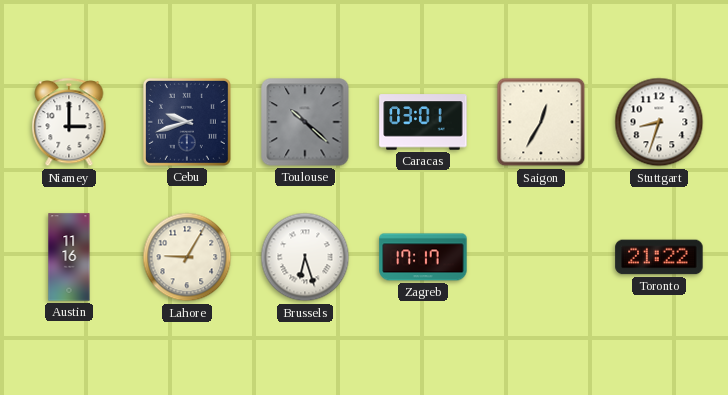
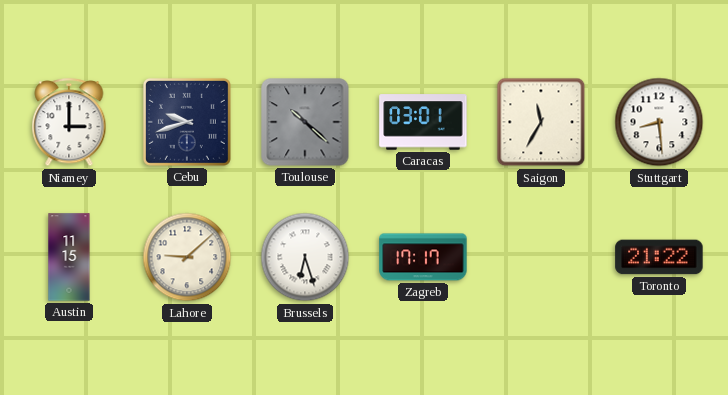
Saigon: 12:35 -> 11:35 (541, 122)
Stuttgart: 8:33 -> 8:29 (659, 122)
Austin: 11:16 -> 11:15 (69, 257)
Lahore: 9:05 -> 9:08 (187, 257)
